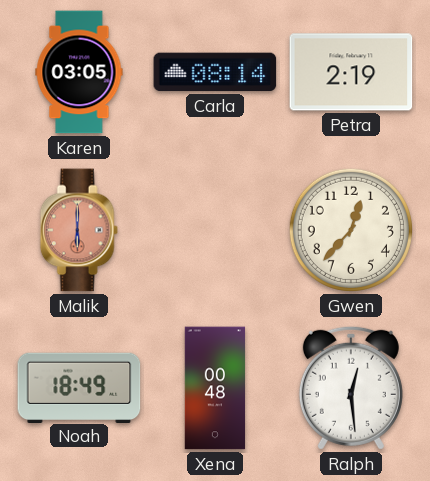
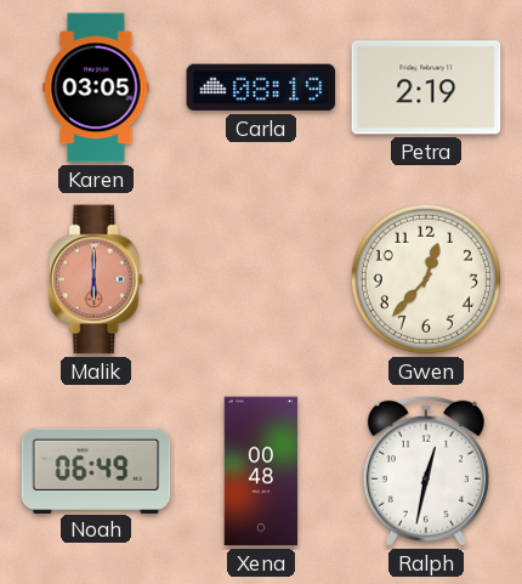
Carla: 08:14 -> 08:19 (261, 87)
Noah: 18:49 -> 06:49 (96, 470)
Ralph: 12:29 -> 12:32 (426, 471)
